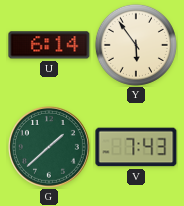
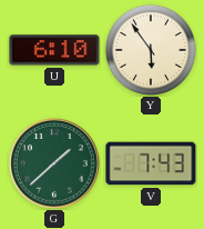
U: 6:14 -> 6:10 (54, 50)
